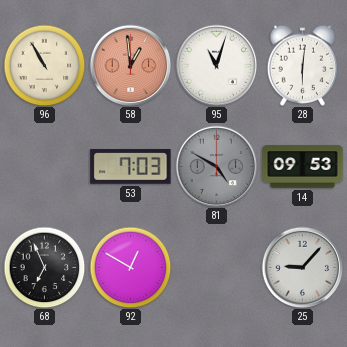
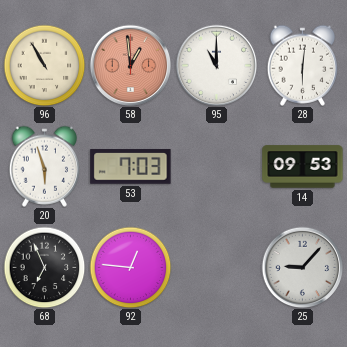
95: 11:03 -> 11:00 (216, 65)
20: none -> 5:57 (45, 166)
81: 4:50 -> none (216, 166)
92: 12:50 -> 12:46 (130, 267)
